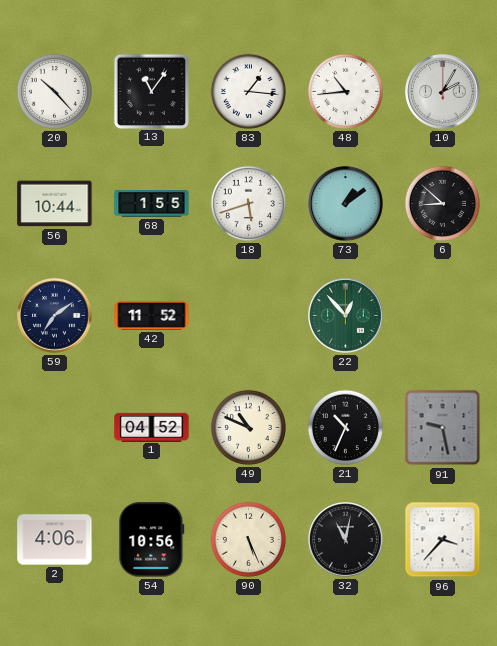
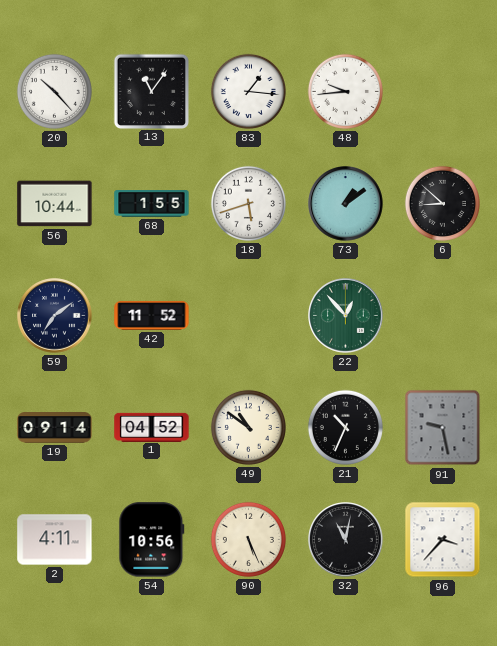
48: 10:44 -> 9:44 (345, 91)
10: 2:05 -> none (443, 92)
19: none -> 09:14 (55, 428)
49: 10:49 -> 10:51 (248, 427)
2: 4:06 -> 4:11 (55, 540)
